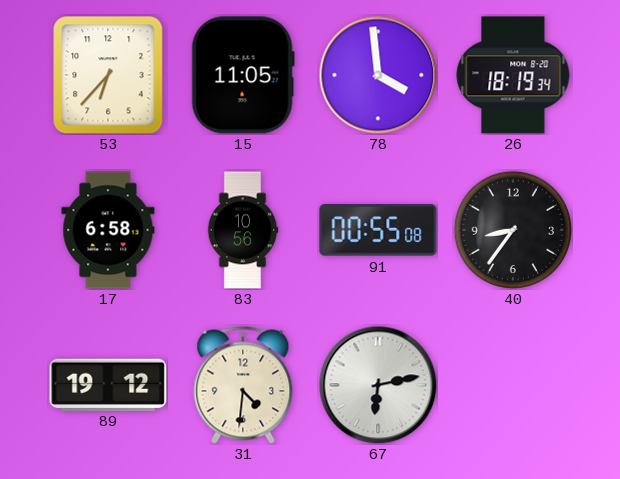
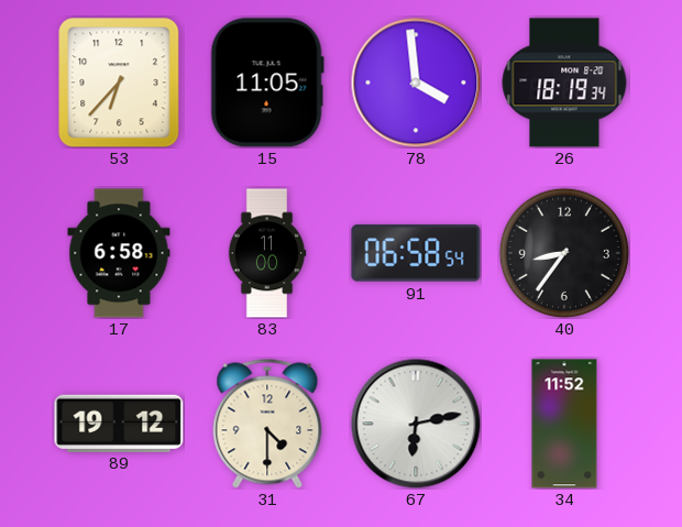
83: 10:56 -> 11:00 (267, 253)
91: 00:55 -> 06:58 (416, 253)
31: 4:31 -> 4:30 (267, 424)
34: none -> 11:52 (564, 424)
